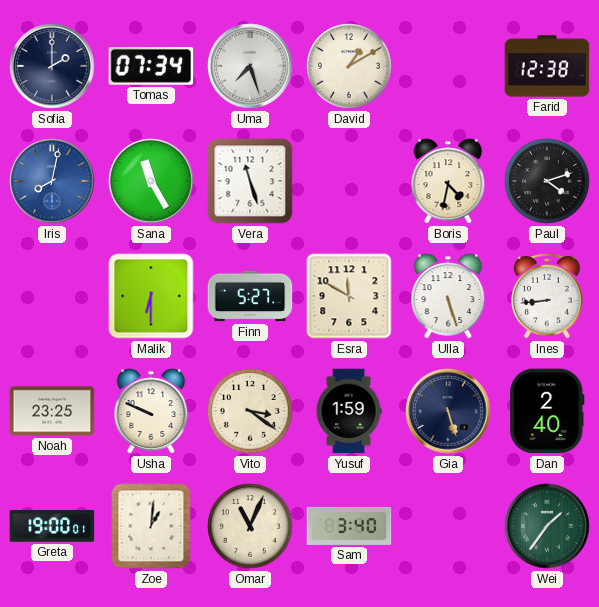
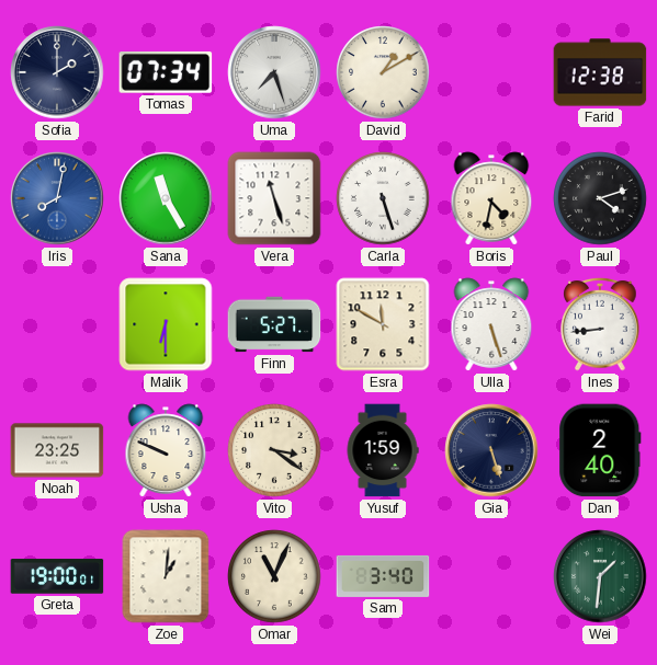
Carla: none -> 5:27 (383, 198)
Wei: 1:36 -> 1:31 (600, 576)
